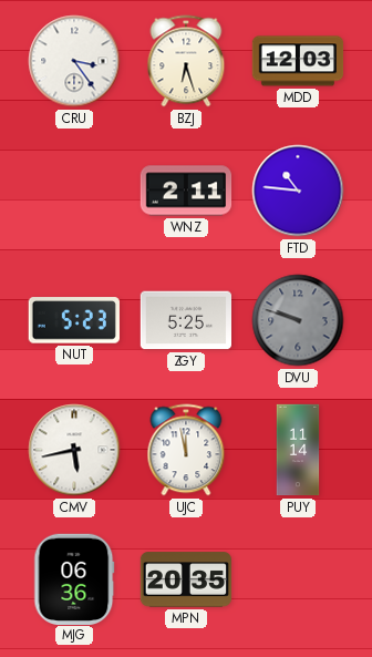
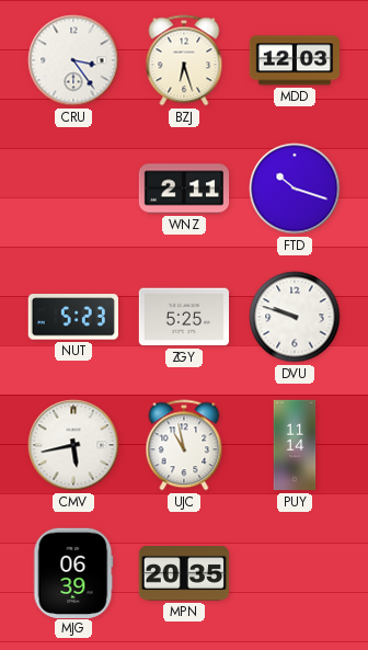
FTD: 10:46 -> 10:18 (295, 189)
DVU dial: grey -> white (295, 317)
UJC: 11:58 -> 10:58 (184, 445)
MJG: 06:36 -> 06:39 (73, 572)
